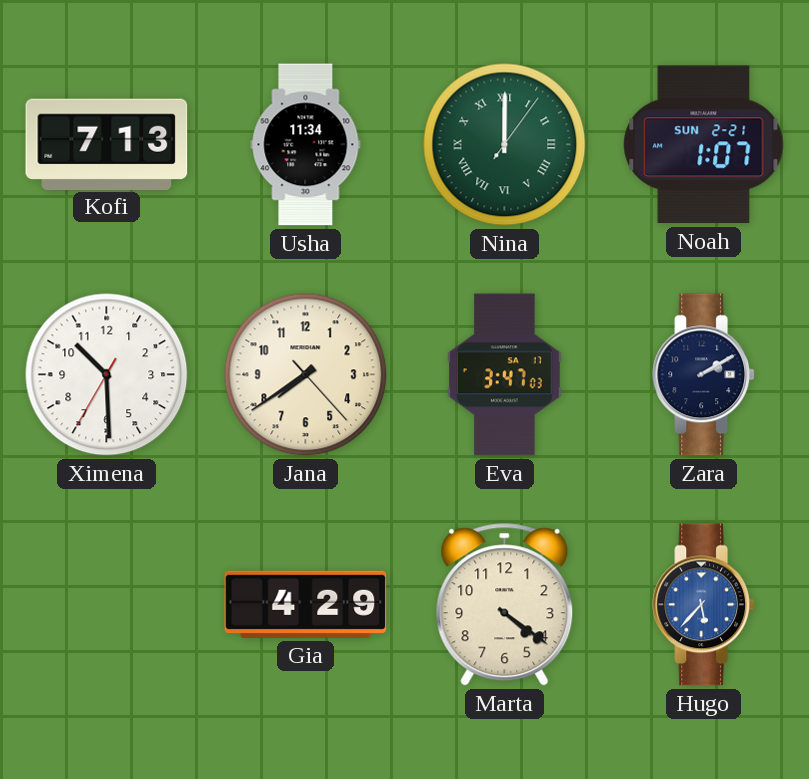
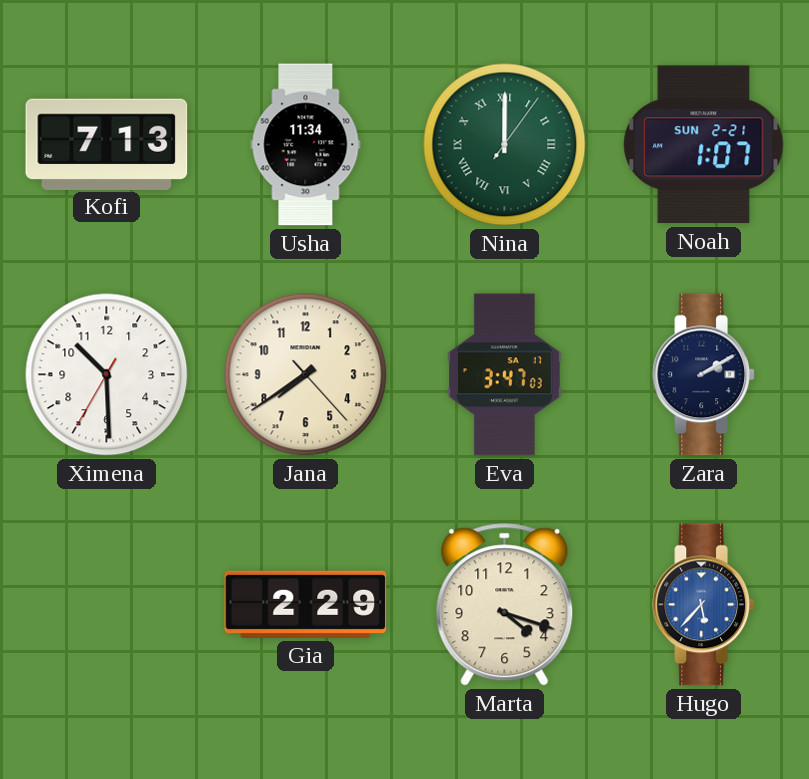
Gia: 4:29 -> 2:29 (306, 604)
Marta: 4:21 -> 4:18 (505, 605)
